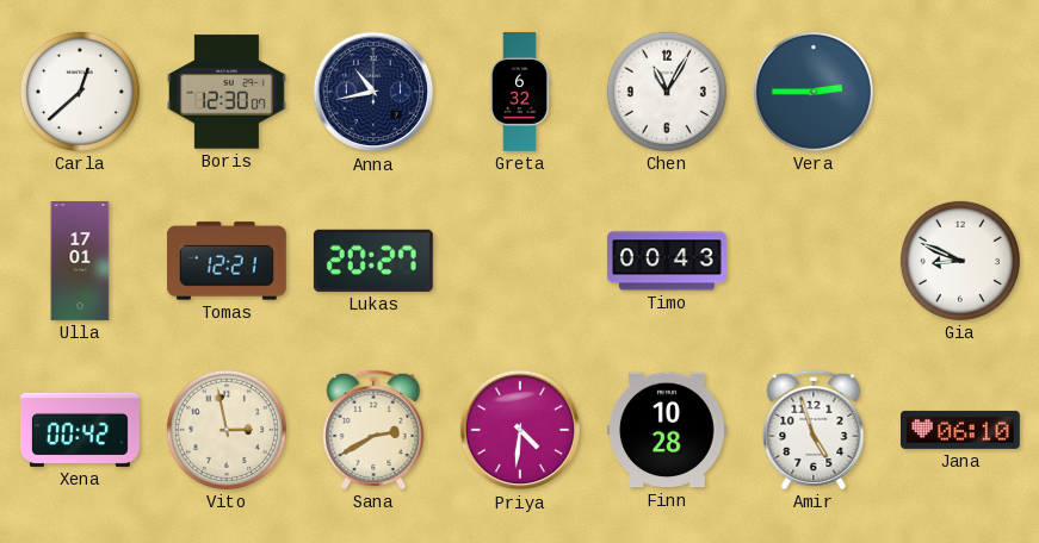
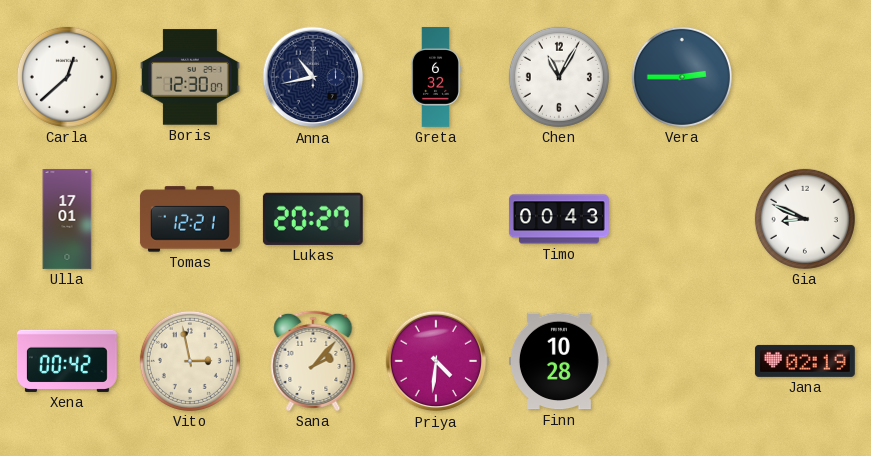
Sana: 2:40 -> 2:07 (313, 361)
Amir: 4:57 -> none (814, 430)
Jana: 06:10 -> 02:19 (805, 361)
